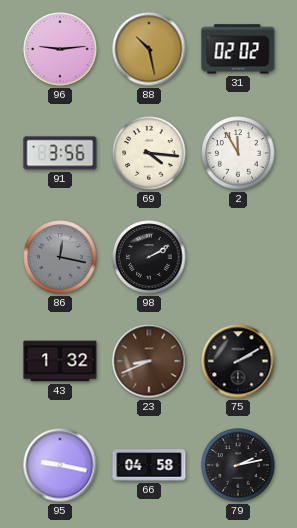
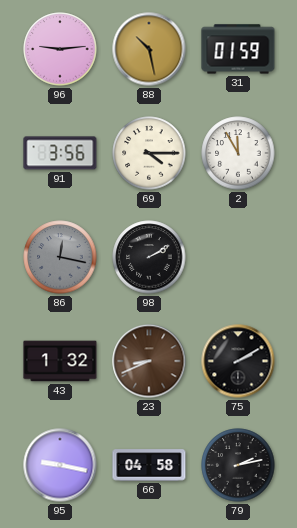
31: 02:02 -> 01:59 (238, 49)
69: 4:16 -> 4:15 (149, 153)
